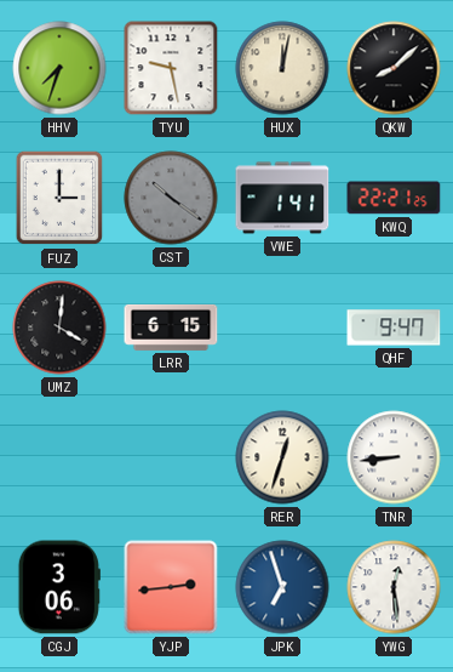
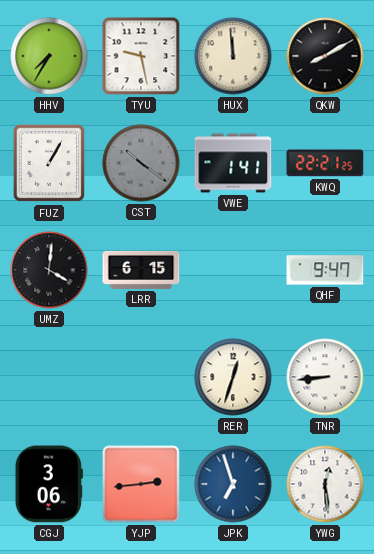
HHV: 7:33 -> 7:35 (49, 56)
HUX: 12:02 -> 11:59 (233, 56)
QKW: 8:08 -> 8:10 (325, 56)
FUZ: 3:00 -> 1:05 (49, 163)
